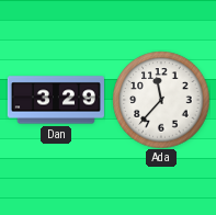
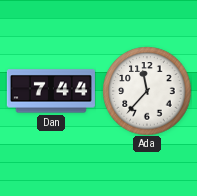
Dan: 3:29 -> 7:44 (51, 91)
